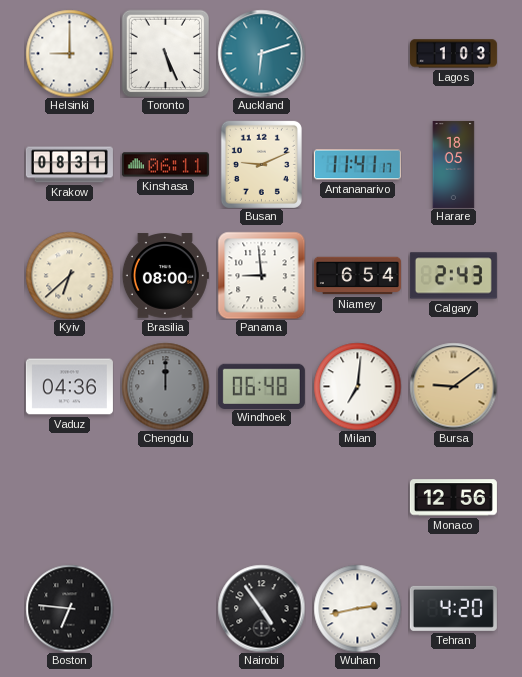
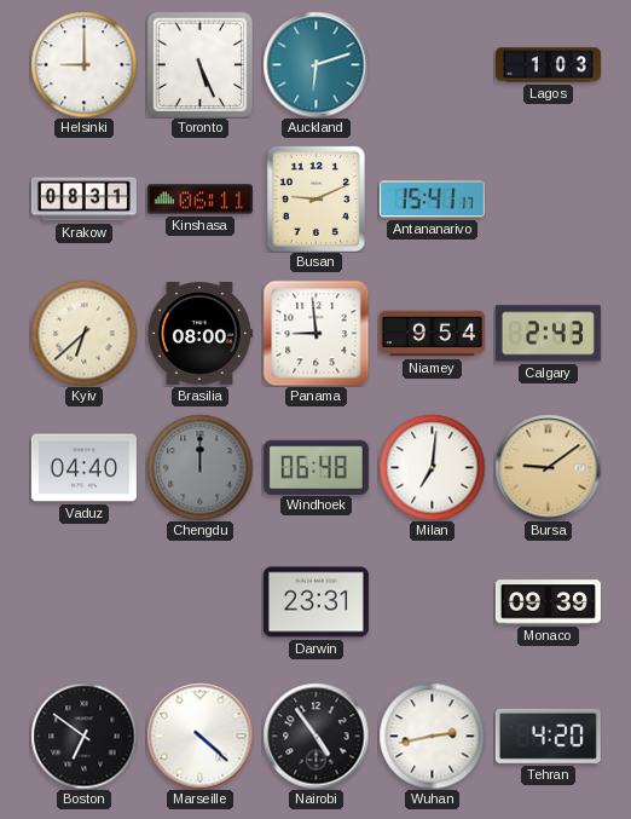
Antananarivo: 11:41 -> 15:41 (432, 200)
Harare: 18:05 -> none (454, 164)
Niamey: 6:54 -> 9:54 (432, 334)
Vaduz: 04:36 -> 04:40 (83, 468)
Darwin: none -> 23:31 (315, 602)
Monaco: 12:56 -> 09:39 (548, 602)
Boston: 6:46 -> 6:51 (83, 736)
Marseille: none -> 4:22 (199, 736)
